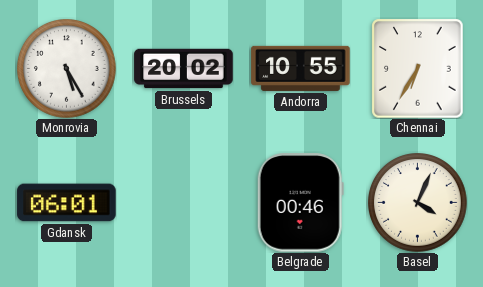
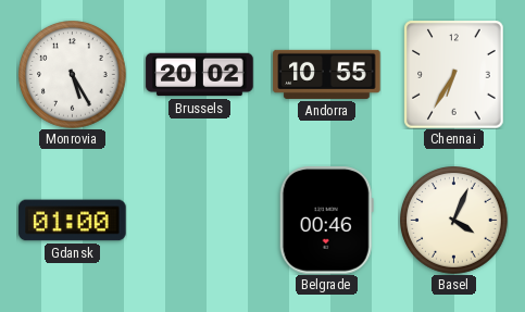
Gdansk: 06:01 -> 01:00 (73, 221)
